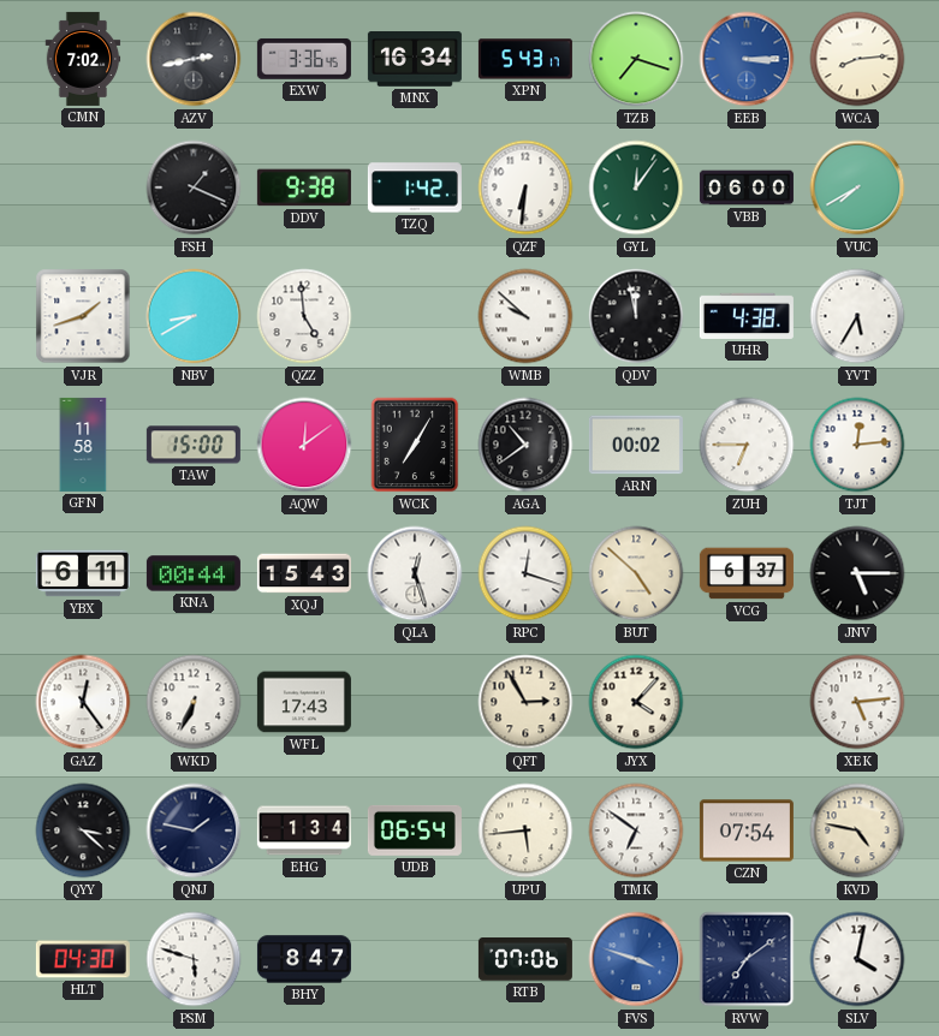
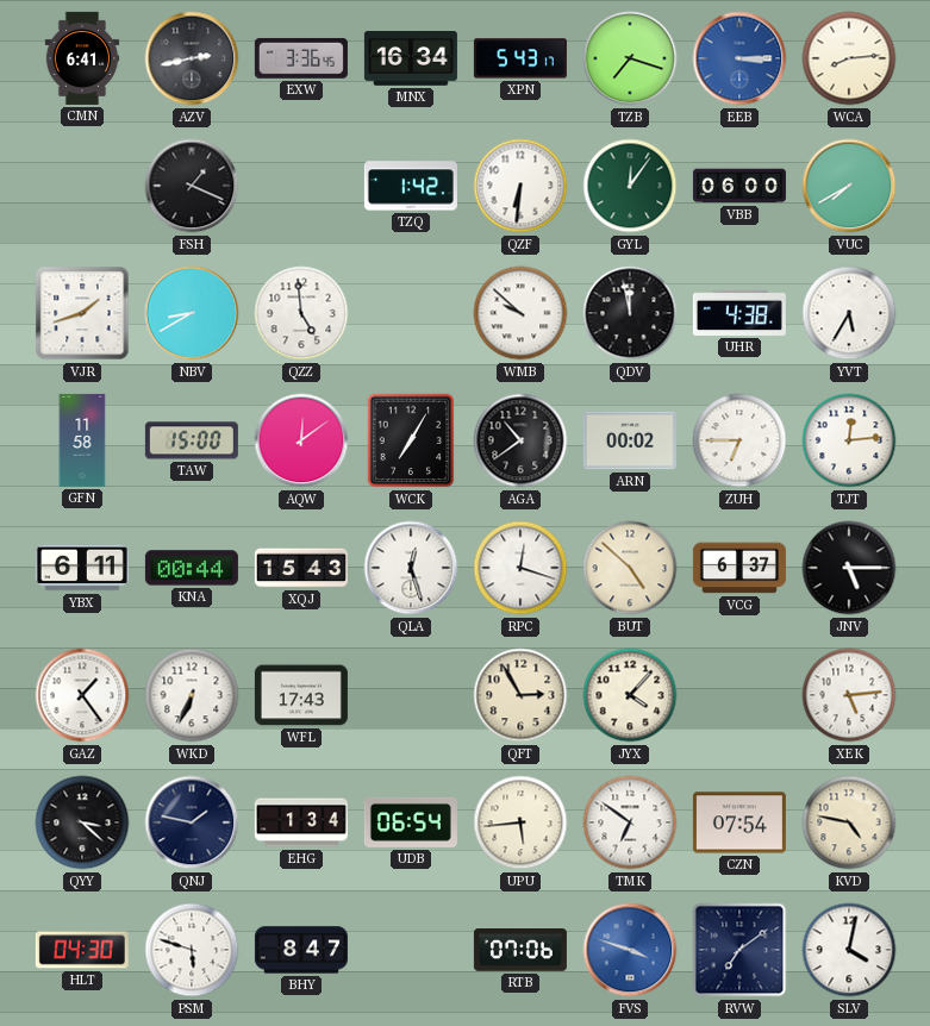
CMN: 7:02 -> 6:41 (82, 58)
DDV: 9:38 -> none (304, 187)
GAZ: 12:24 -> 1:24 (82, 695)
